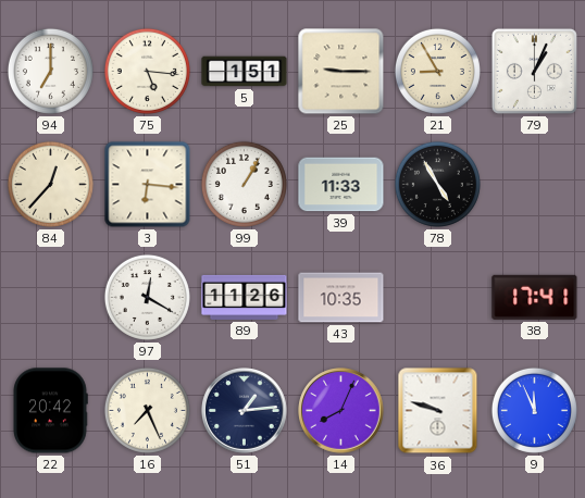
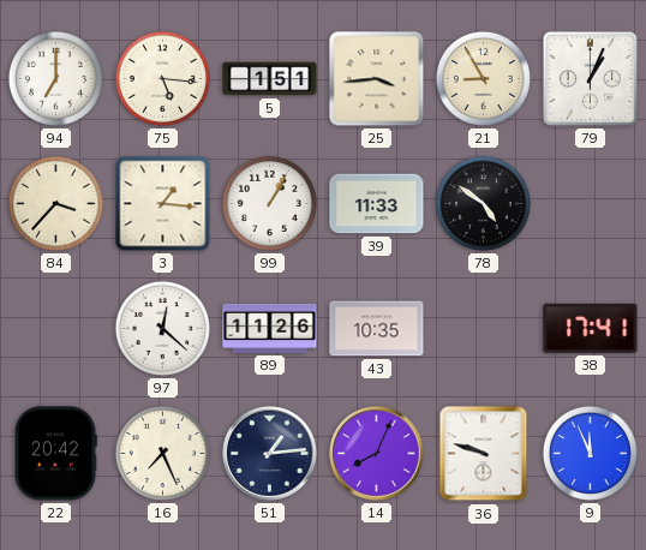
25: 9:15 -> 3:44 (377, 79)
84: 12:37 -> 3:37 (55, 203)
3: 6:16 -> 1:16 (163, 204)
78: 4:55 -> 4:51 (483, 203)
97: 12:20 -> 12:22 (162, 328)
